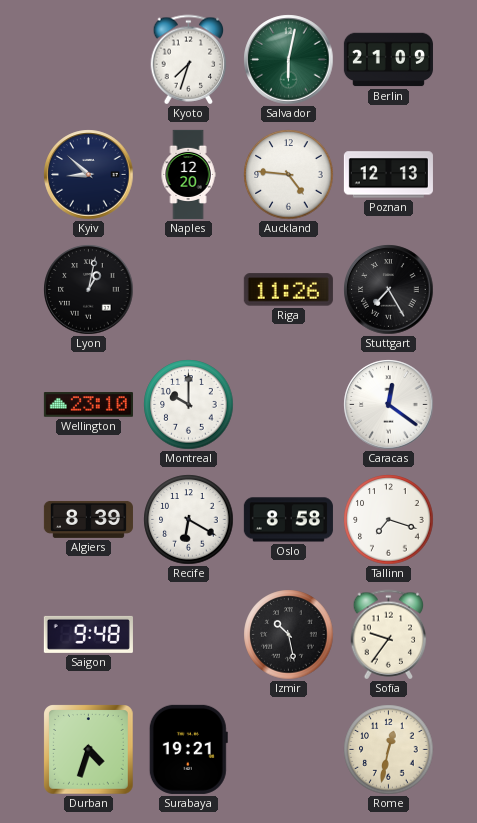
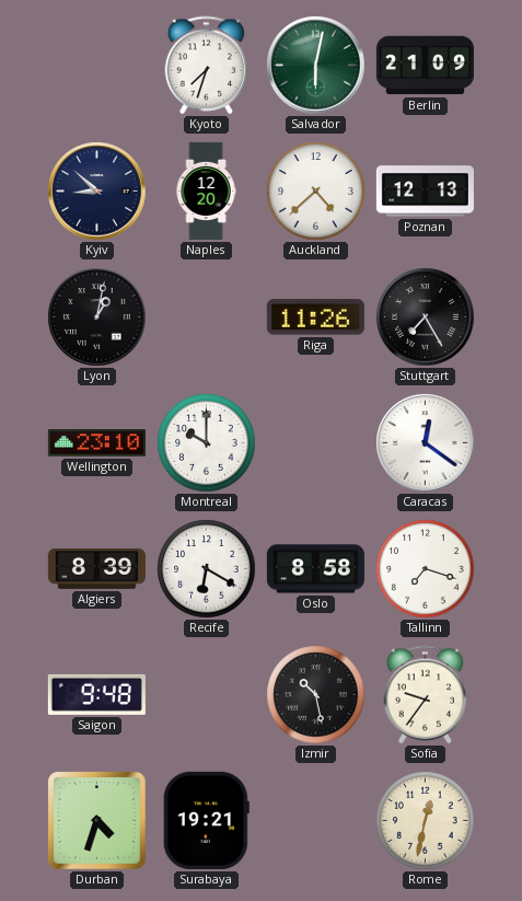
Auckland: 4:46 -> 4:38 (316, 192)
